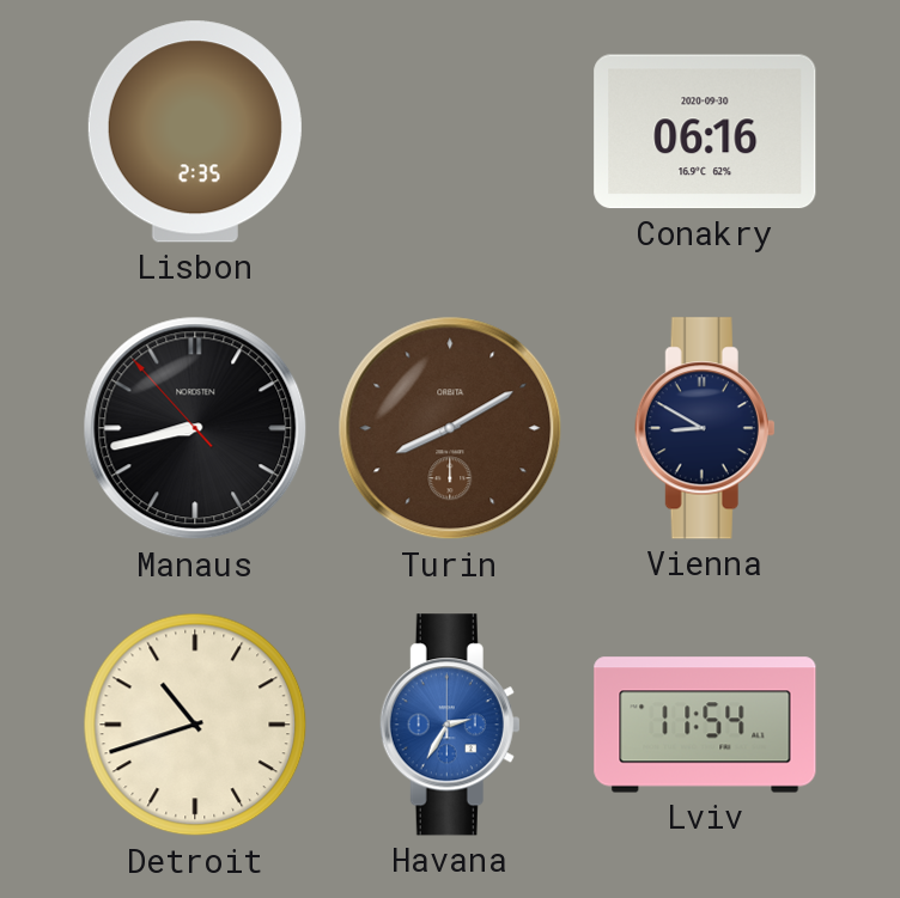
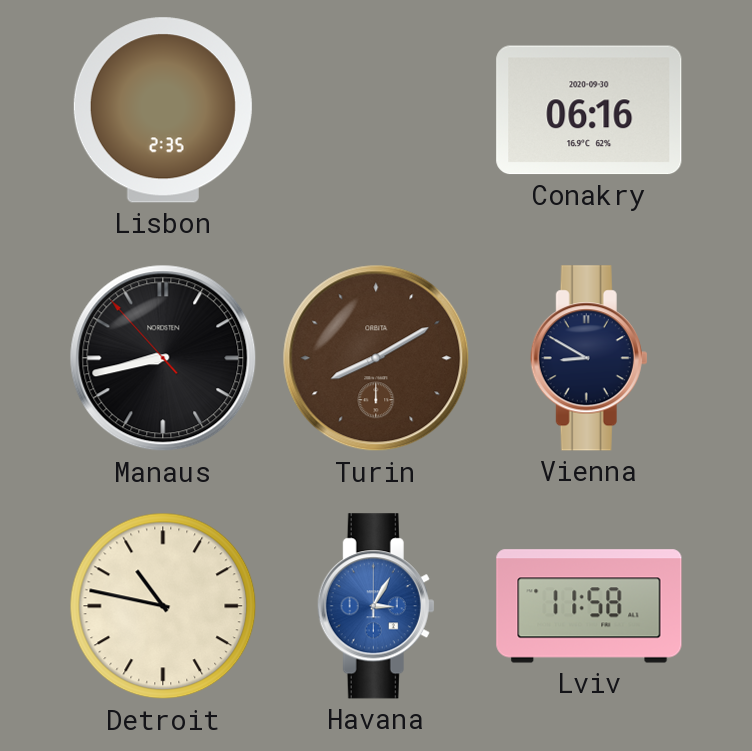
Detroit: 10:42 -> 10:47 (163, 606)
Havana: 2:35 -> 3:05 (376, 606)
Lviv: 11:54 -> 11:58 (589, 606)
